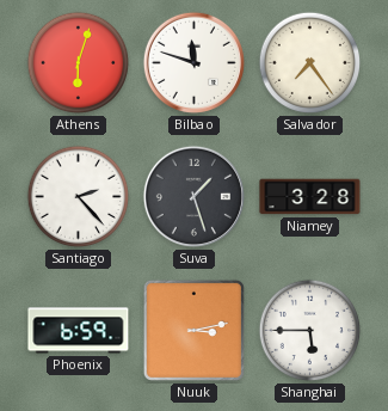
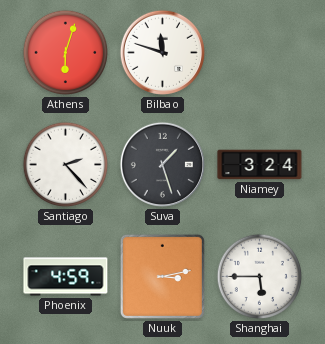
Salvador: 7:24 -> none (310, 63)
Niamey: 3:28 -> 3:24 (260, 165)
Phoenix: 6:59 -> 4:59 (66, 277)
